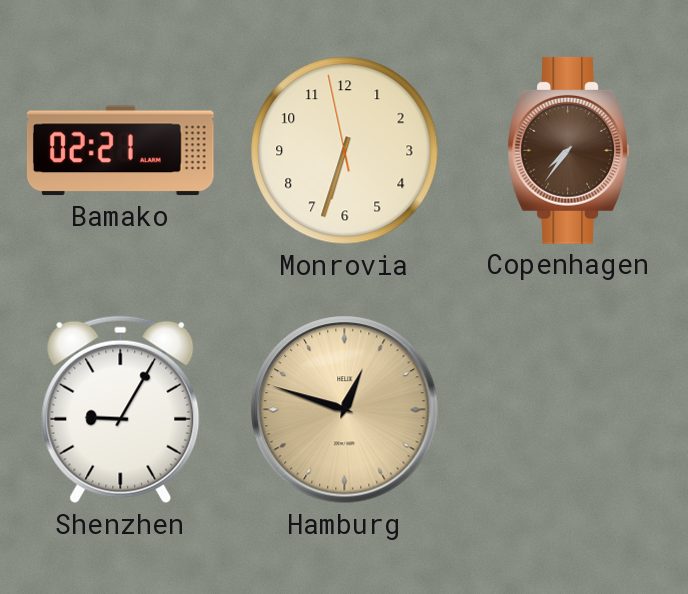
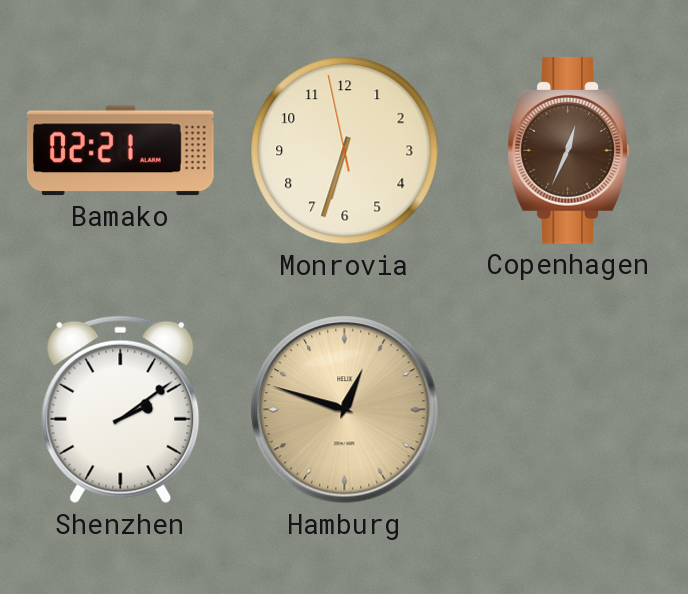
Copenhagen: 7:36 -> 12:34 (568, 150)
Shenzhen: 9:05 -> 2:09 (121, 410)
